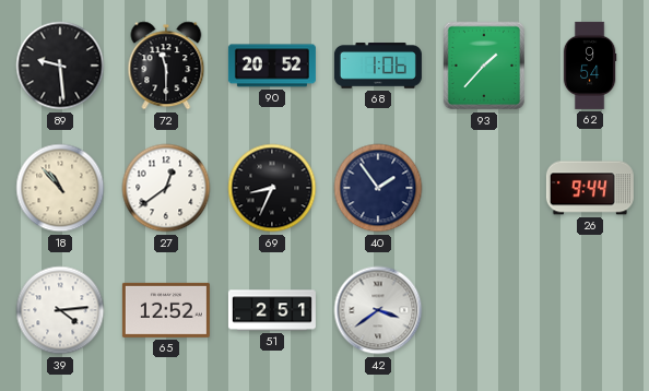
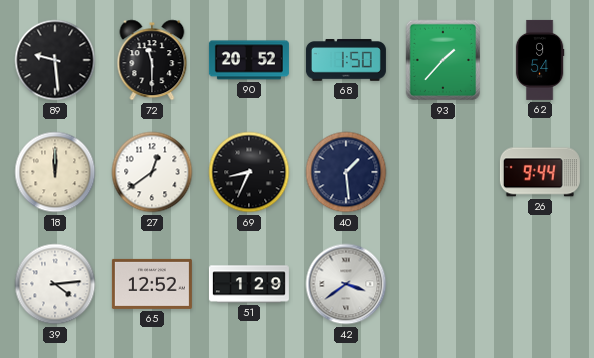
68: 1:06 -> 1:50 (346, 60)
18: 10:53 -> 12:00 (55, 172)
40: 1:54 -> 1:29 (346, 172)
51: 2:51 -> 1:29 (249, 284)
